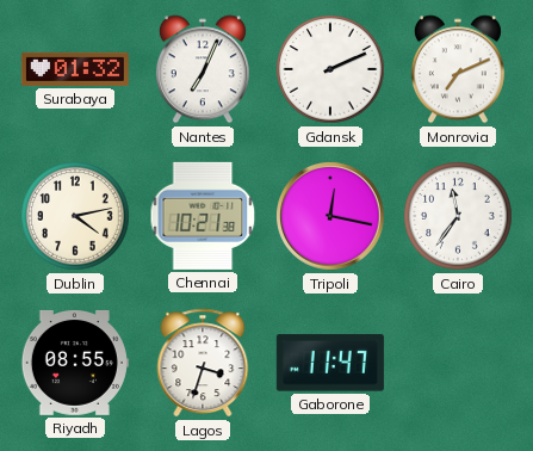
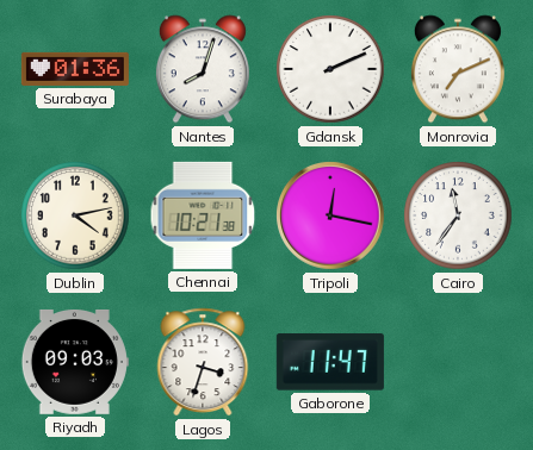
Surabaya: 01:32 -> 01:36 (75, 69)
Nantes: 7:04 -> 8:03 (203, 69)
Riyadh: 08:55 -> 09:03 (75, 362)
